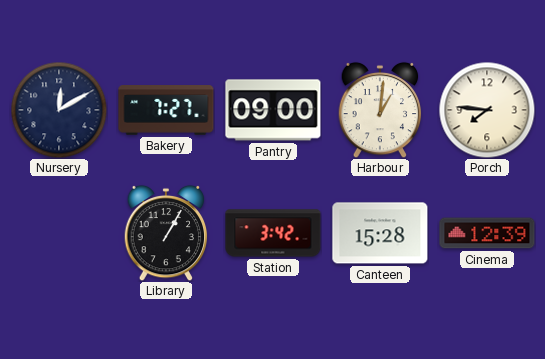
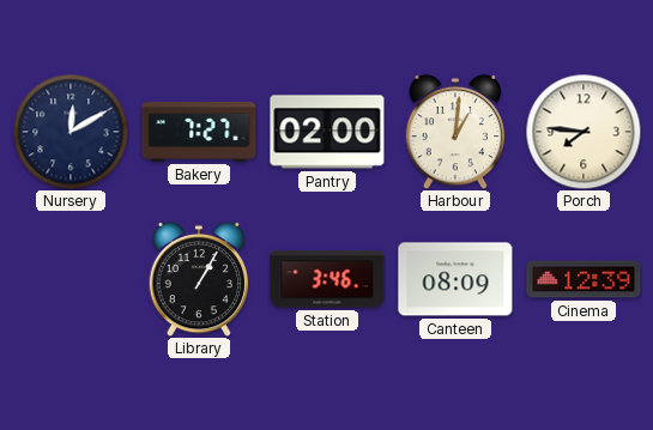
Pantry: 09:00 -> 02:00 (327, 132)
Station: 3:42 -> 3:46 (327, 279)
Canteen: 15:28 -> 08:09 (455, 279)
